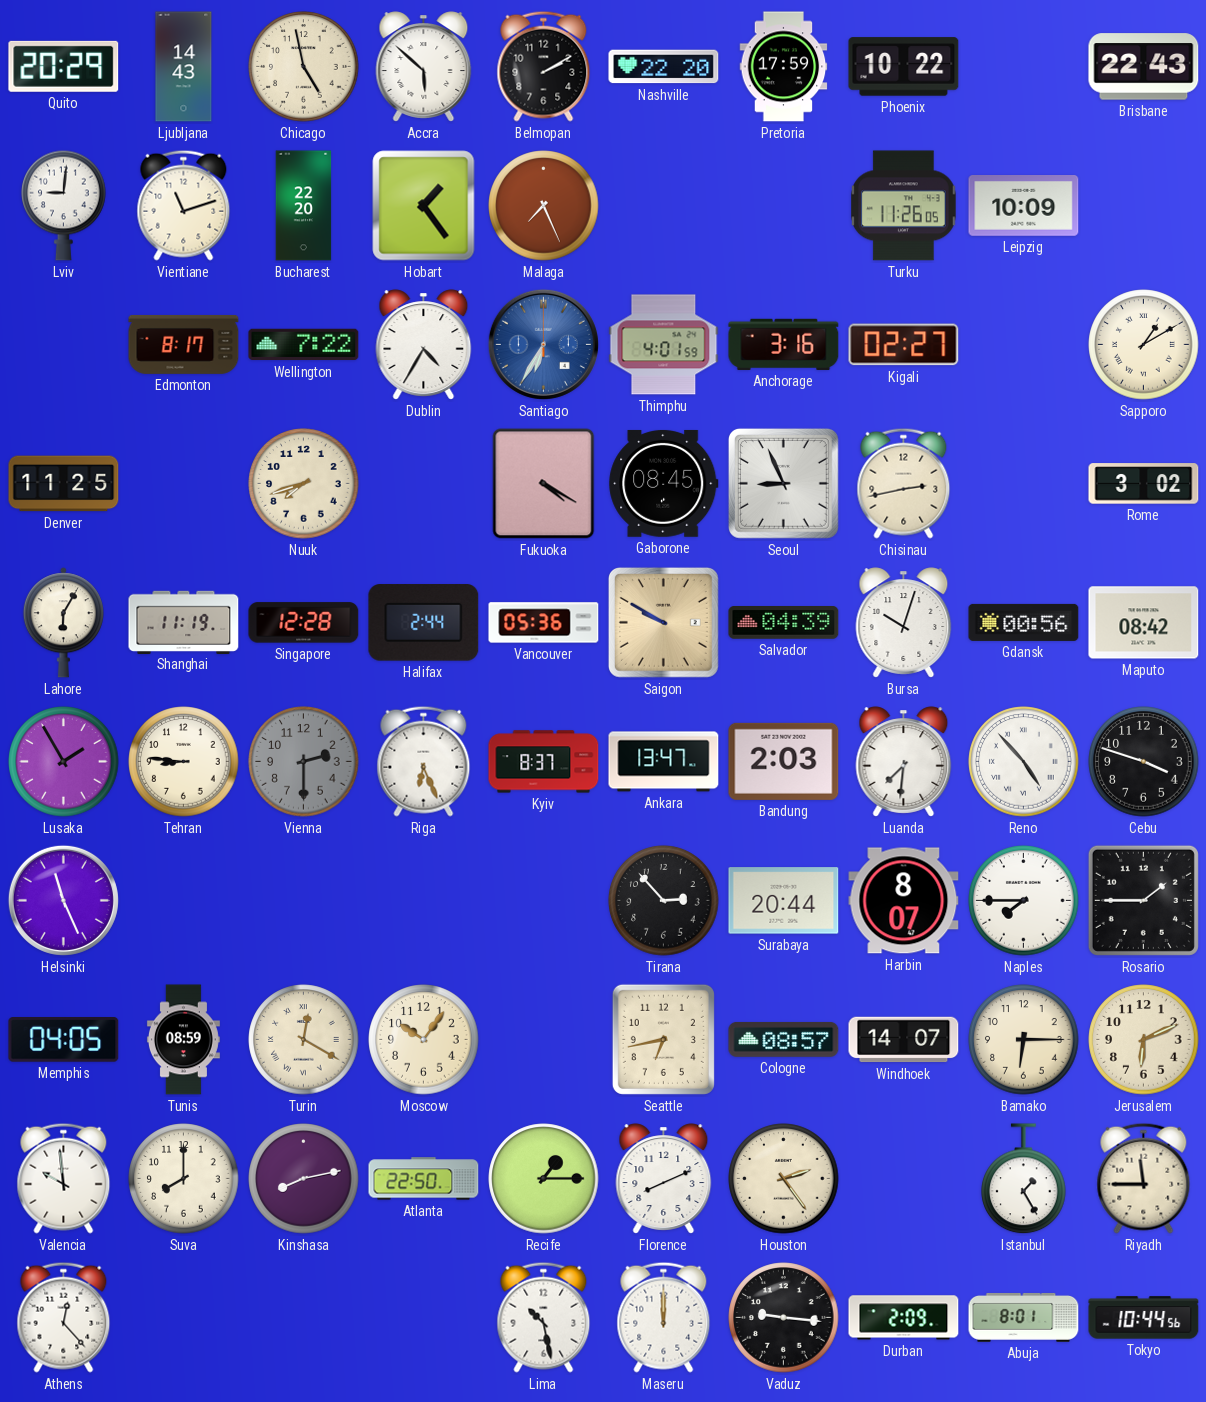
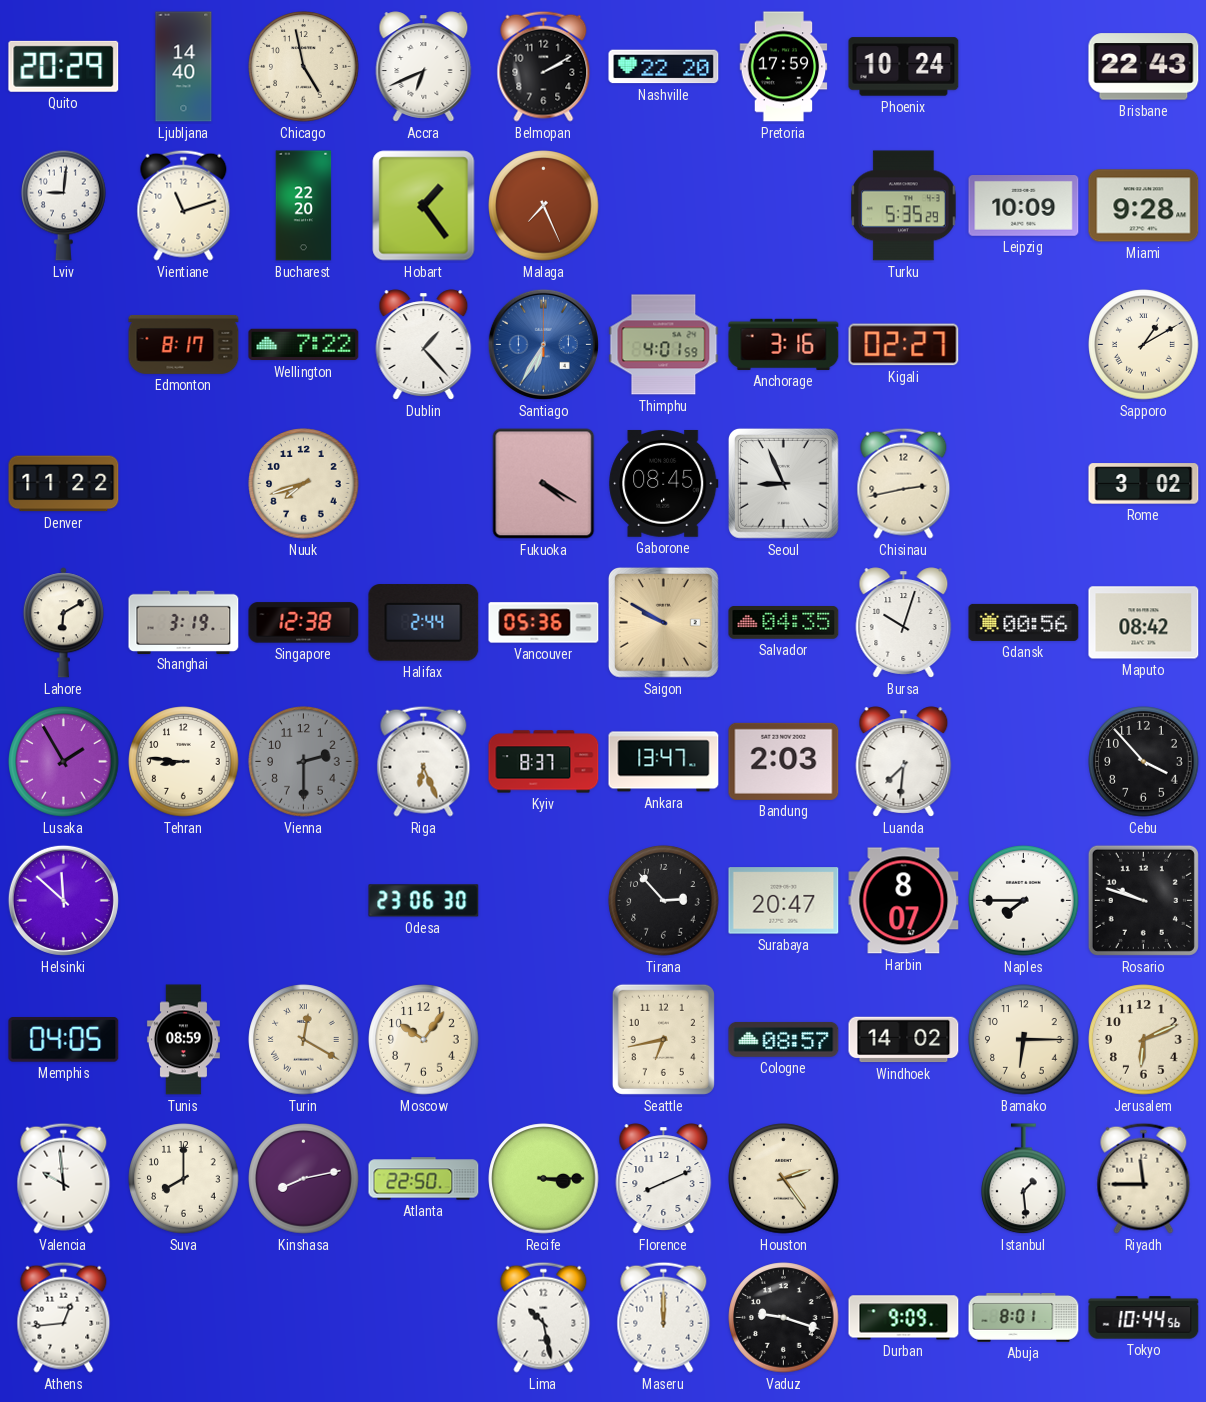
Ljubljana: 14:43 -> 14:40 (184, 67)
Accra: 5:52 -> 6:41 (424, 67)
Phoenix: 10:22 -> 10:24 (904, 67)
Turku: 11:26 -> 5:35 (904, 206)
Miami: none -> 9:28 (1144, 206)
Dublin: 4:35 -> 1:23 (424, 345)
Denver: 11:25 -> 11:22 (64, 484)
Lahore: 6:05 -> 6:10 (63, 623)
Shanghai: 11:19 -> 3:19 (184, 622)
Singapore: 12:28 -> 12:38 (304, 623)
Salvador: 04:39 -> 04:35 (784, 623)
Reno: 4:53 -> none (1024, 762)
Cebu: 3:48 -> 3:53 (1144, 762)
Helsinki: 11:26 -> 11:52 (63, 900)
Odesa: none -> 23:06 (424, 901)
Surabaya: 20:44 -> 20:47 (784, 901)
Rosario: 1:45 -> 9:48 (1143, 900)
Windhoek: 14:07 -> 14:02 (904, 1040)
Recife: 1:15 -> 3:15 (544, 1179)
Istanbul: 1:25 -> 1:29 (1024, 1179)
Athens: 12:23 -> 12:44 (64, 1317)
Vaduz: 9:16 -> 9:18 (784, 1318)
Durban: 2:09 -> 9:09 (904, 1318)
